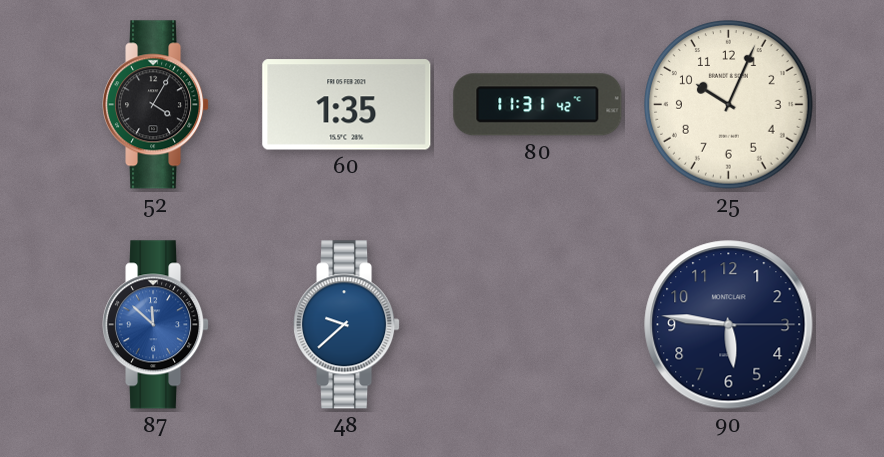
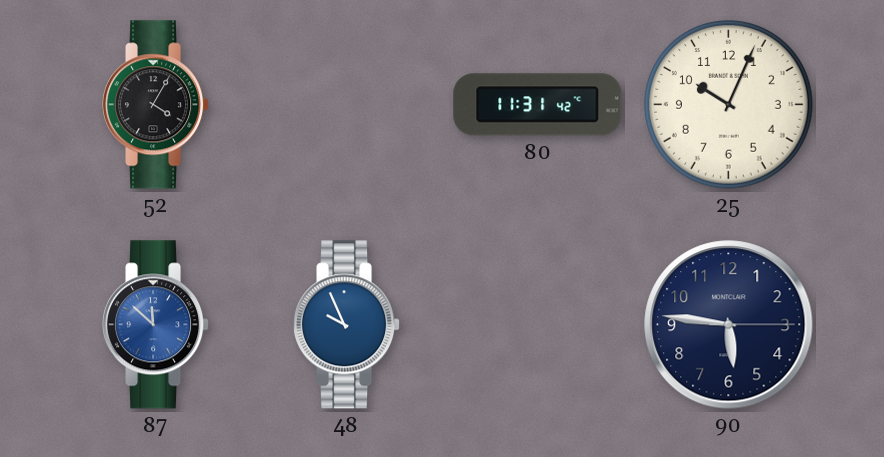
60: 1:35 -> none (347, 105)
48: 9:38 -> 9:56 (348, 325)
